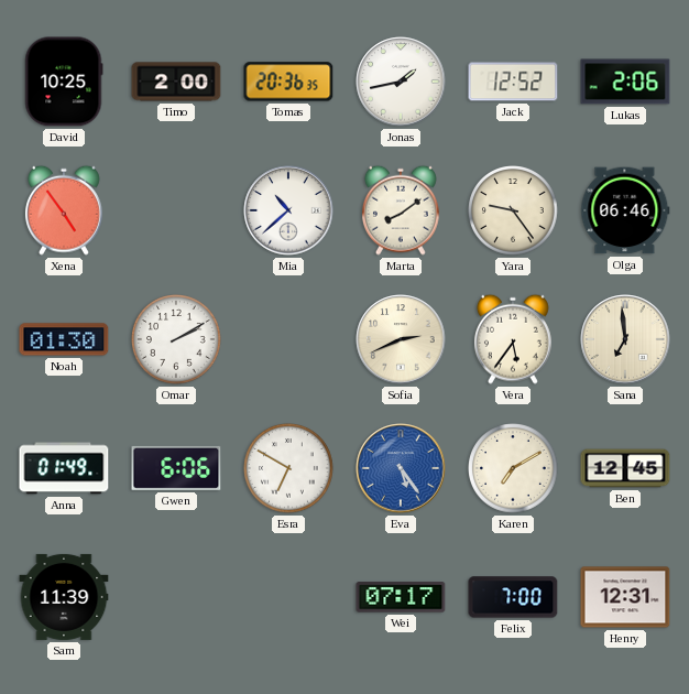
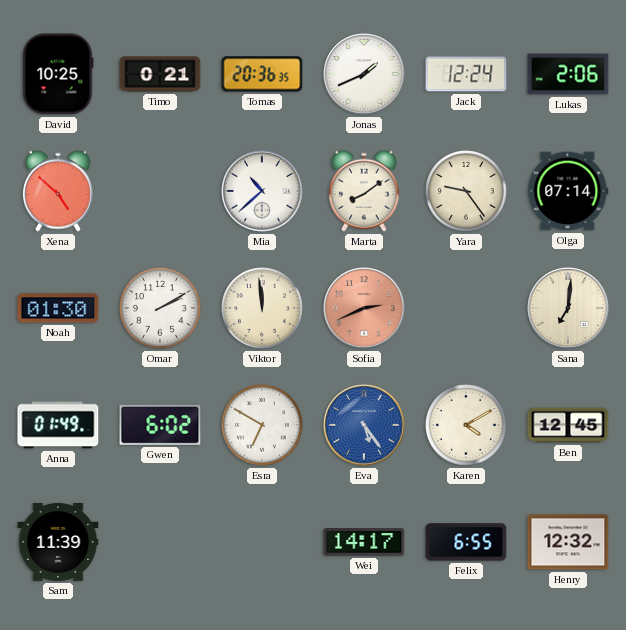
Timo: 2:00 -> 0:21 (160, 74)
Jonas: 1:43 -> 1:41 (364, 74)
Jack: 12:52 -> 12:24 (466, 74)
Xena: 4:54 -> 4:52 (58, 191)
Olga: 06:46 -> 07:14 (568, 191)
Viktor: none -> 11:59 (263, 309)
Sofia dial: cream -> salmon (364, 308)
Vera: 5:36 -> none (513, 339)
Sana: 6:59 -> 7:01 (568, 308)
Gwen: 6:06 -> 6:02 (160, 425)
Karen: 7:10 -> 4:10 (467, 426)
Wei: 07:17 -> 14:17 (364, 542)
Felix: 7:00 -> 6:55 (466, 542)
Henry: 12:31 -> 12:32 (568, 542)
